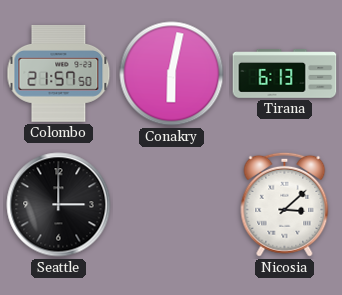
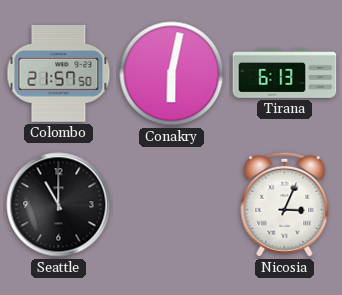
Seattle: 3:00 -> 11:00 (59, 205)
Nicosia: 3:08 -> 3:04 (285, 204)
